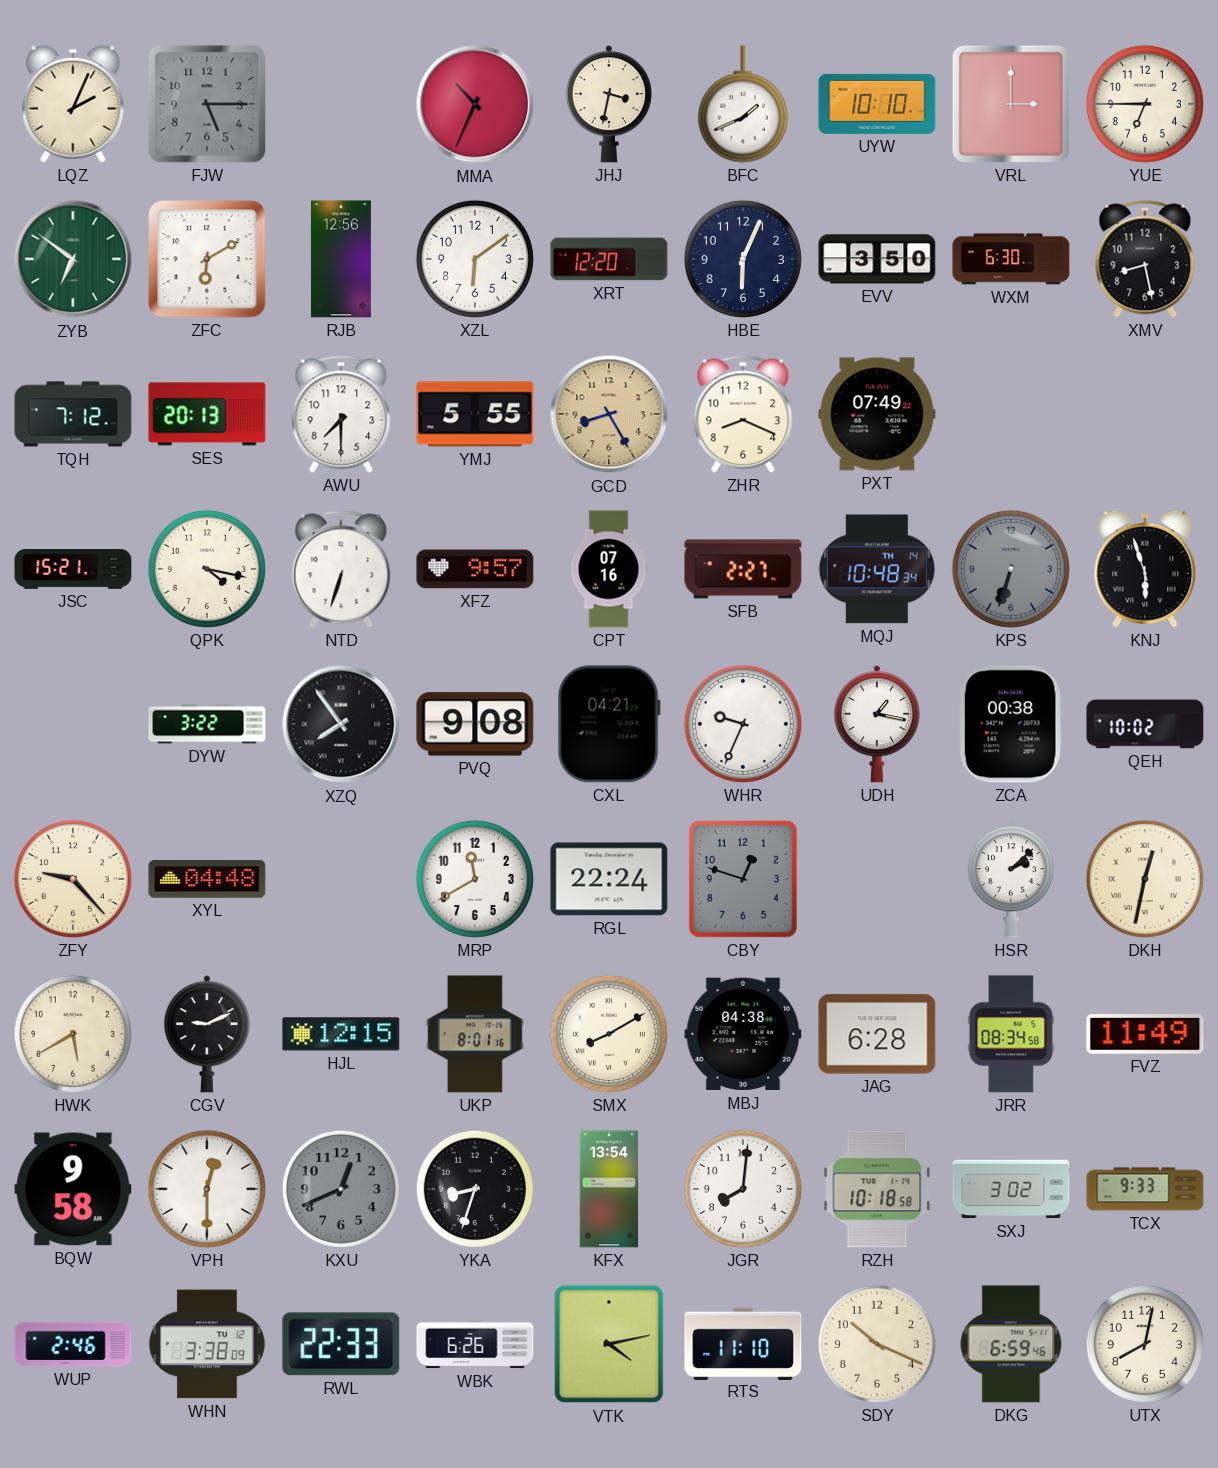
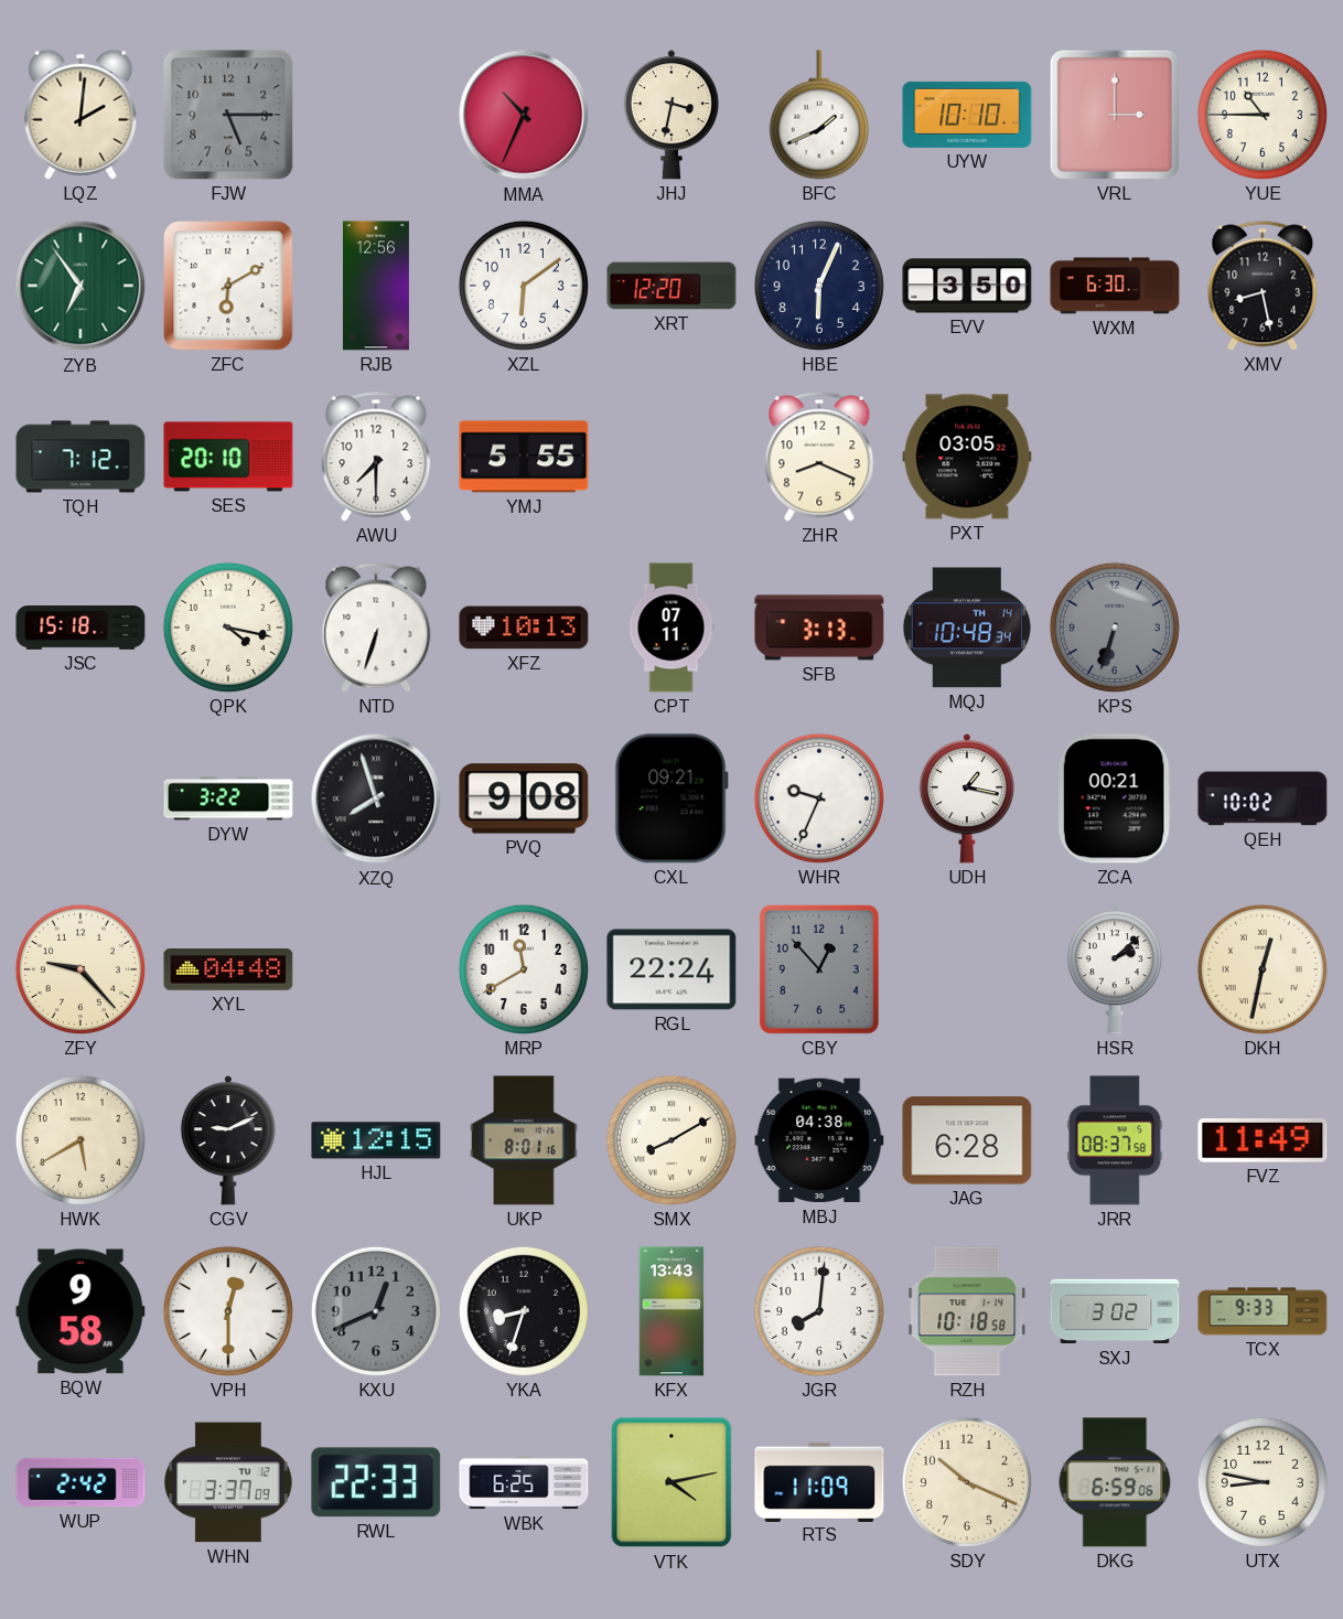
LQZ: 2:04 -> 2:01 (80, 115)
YUE: 6:45 -> 10:45 (1263, 115)
ZYB: 6:51 -> 6:54 (80, 286)
SES: 20:13 -> 20:10 (228, 457)
GCD: 8:25 -> none (609, 414)
PXT: 07:49 -> 03:05 (967, 457)
JSC: 15:21 -> 15:18 (80, 629)
XFZ: 9:57 -> 10:13 (524, 628)
CPT: 07:16 -> 07:11 (671, 628)
SFB: 2:27 -> 3:13 (819, 628)
KNJ: 5:57 -> none (1145, 569)
XZQ: 7:54 -> 7:57 (376, 798)
CXL: 04:21 -> 09:21 (671, 798)
ZCA: 00:38 -> 00:21 (1115, 798)
CBY: 12:48 -> 12:53 (819, 969)
JRR: 08:34 -> 08:37 (1115, 1140)
KFX: 13:54 -> 13:43 (671, 1311)
WUP: 2:46 -> 2:42 (80, 1482)
WHN: 3:38 -> 3:37 (229, 1482)
WBK: 6:26 -> 6:25 (524, 1482)
RTS: 11:10 -> 11:09 (819, 1481)
DKG: 6:59:46 -> 6:59:06 (1115, 1482)
UTX: 8:02 -> 8:47 (1263, 1482)
